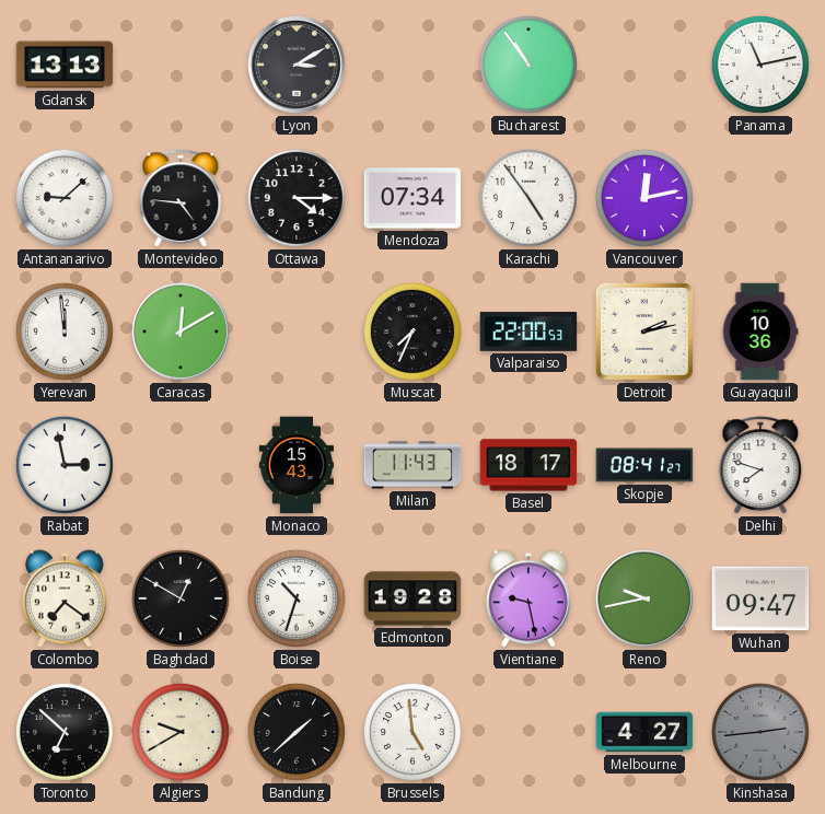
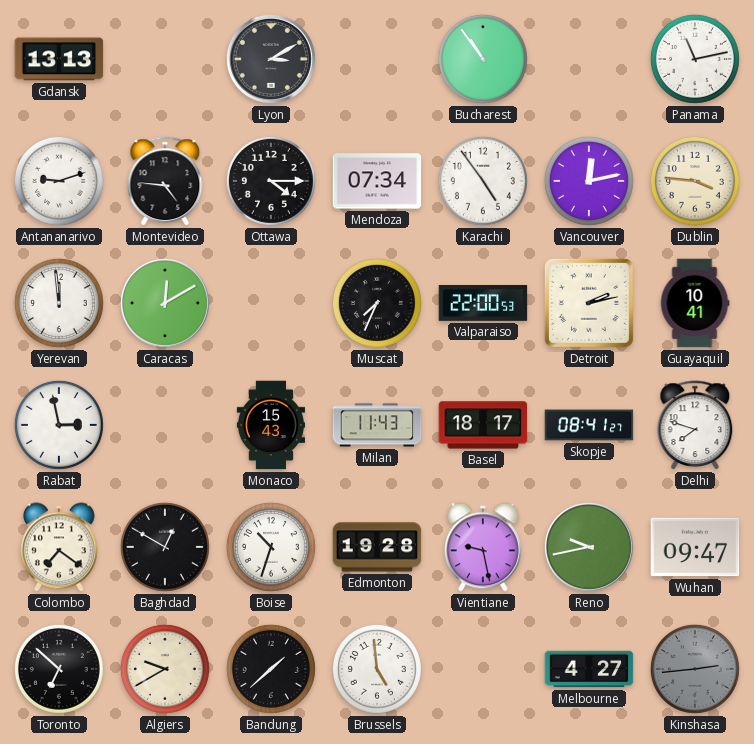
Antananarivo: 9:08 -> 9:12 (59, 181)
Dublin: none -> 3:46 (695, 181)
Guayaquil: 10:36 -> 10:41 (695, 303)
